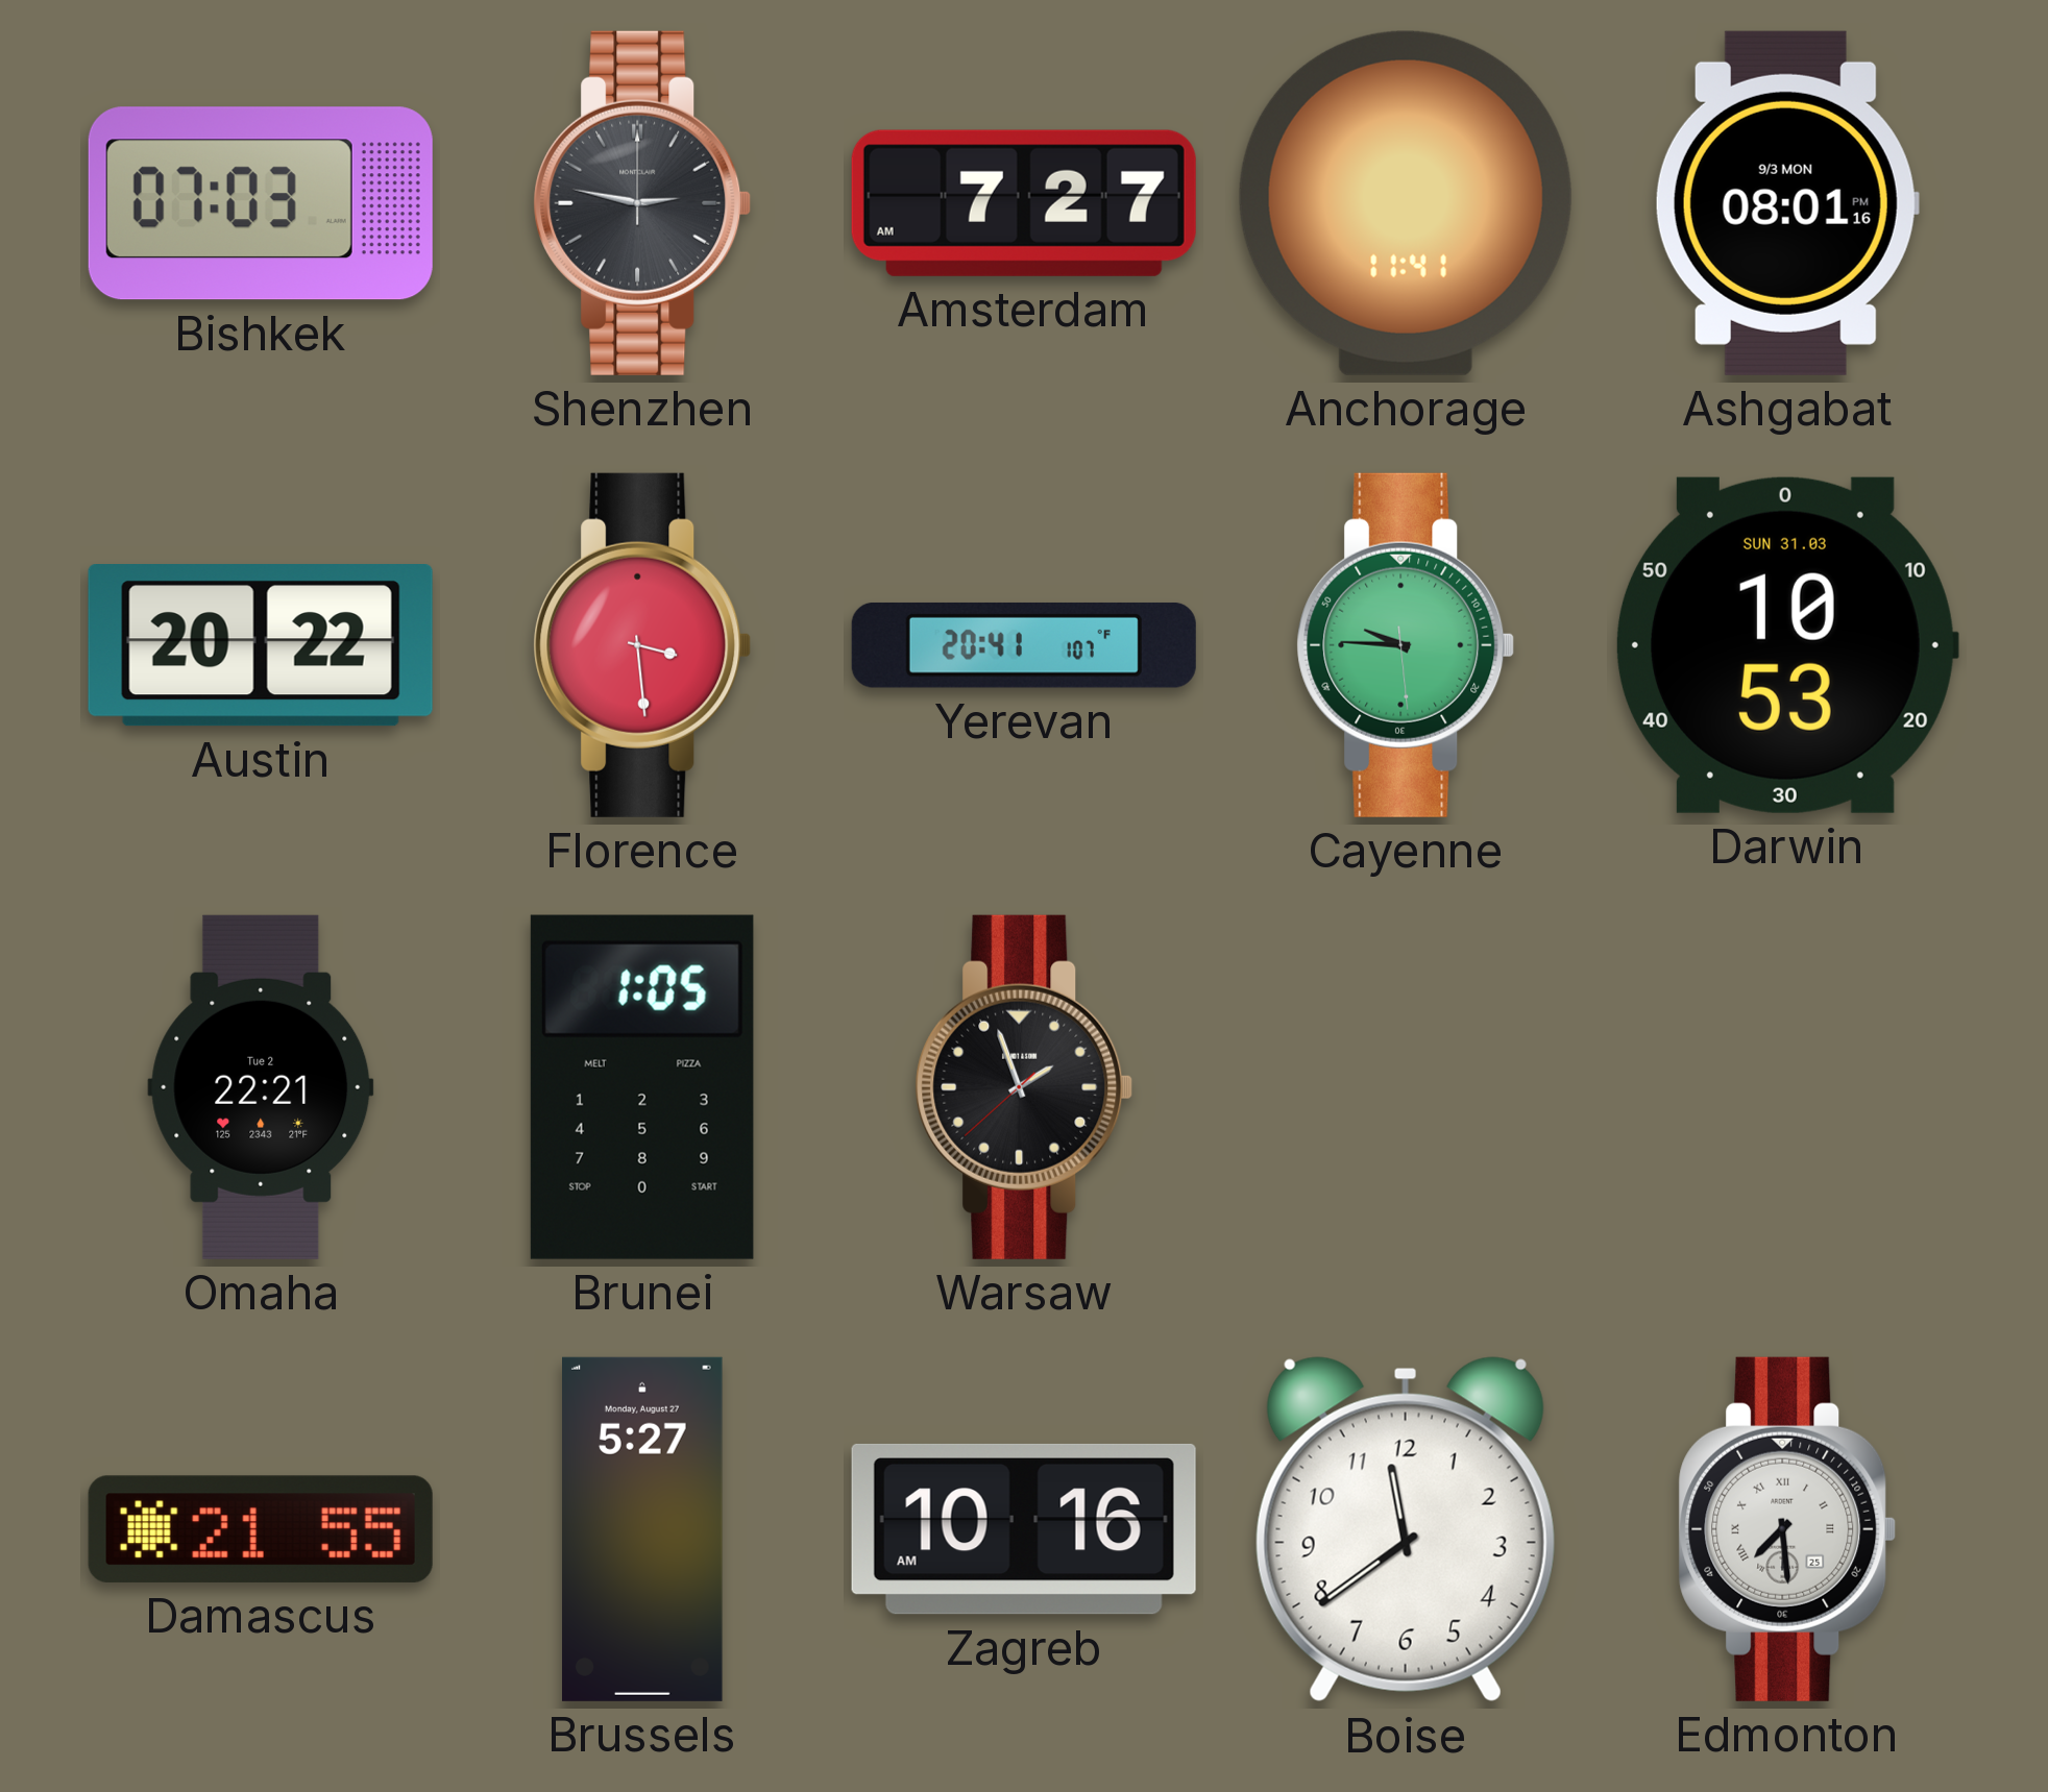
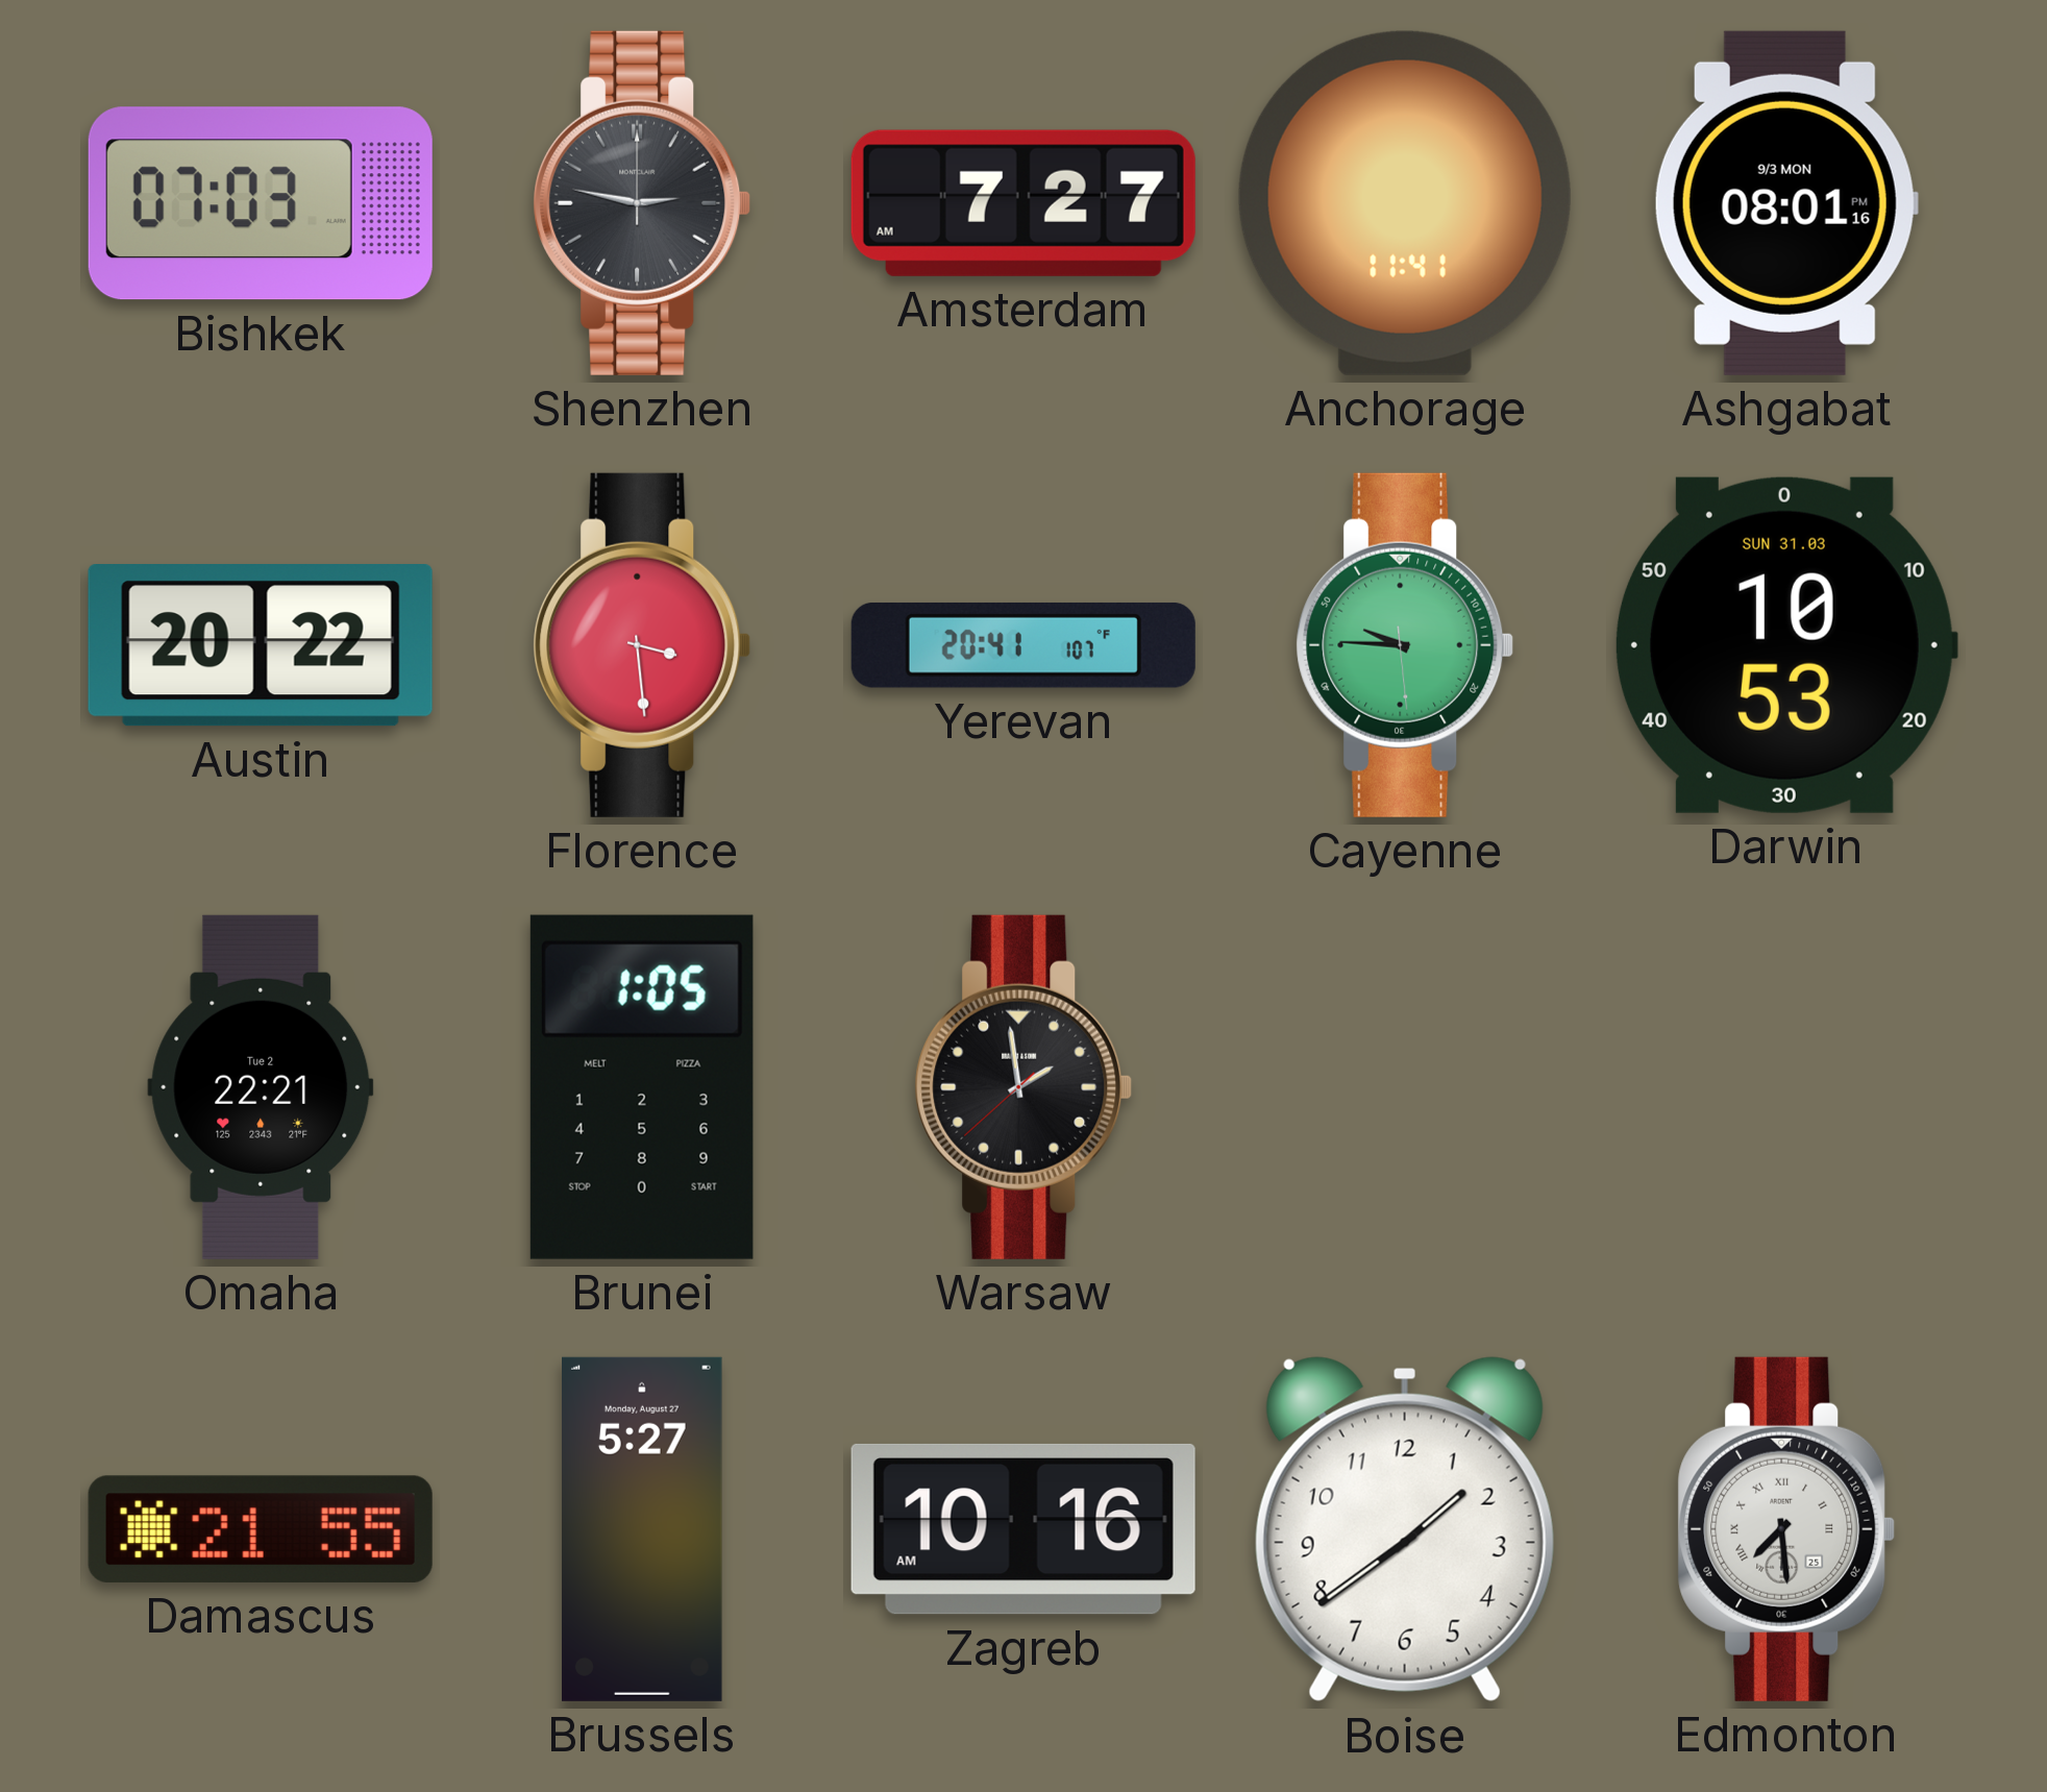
Warsaw: 1:56 -> 1:58 (1023, 1087)
Boise: 11:39 -> 1:39 (1405, 1529)
